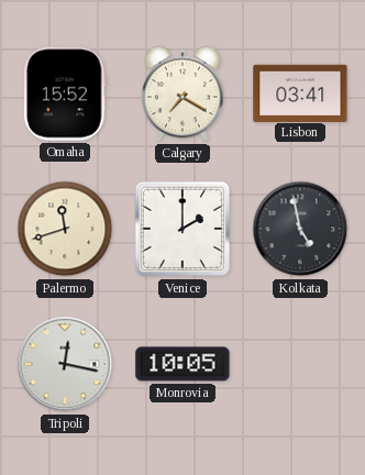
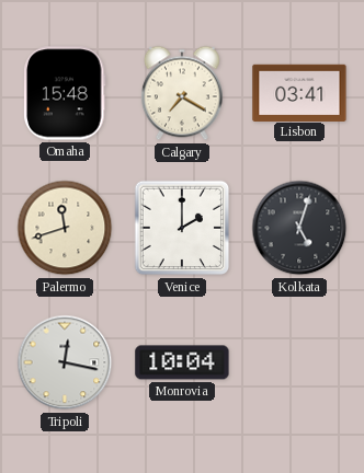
Omaha: 15:52 -> 15:48 (65, 93)
Kolkata: 4:58 -> 5:03 (299, 228)
Monrovia: 10:05 -> 10:04 (182, 362)
